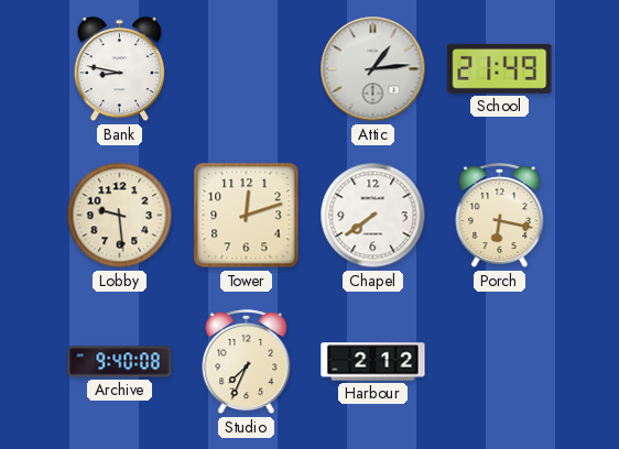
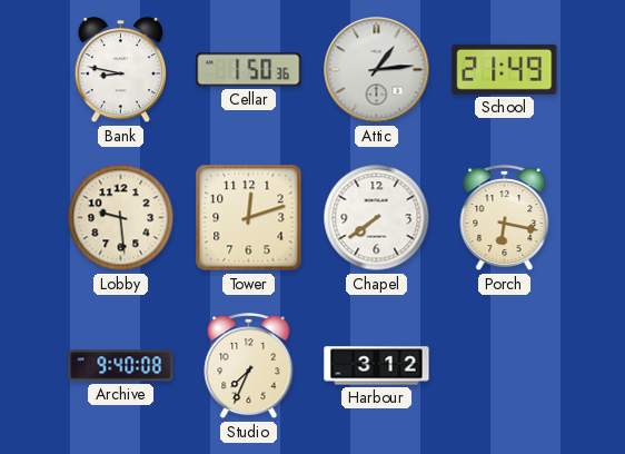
Cellar: none -> 1:50 (249, 70)
Harbour: 2:12 -> 3:12 (377, 366)
